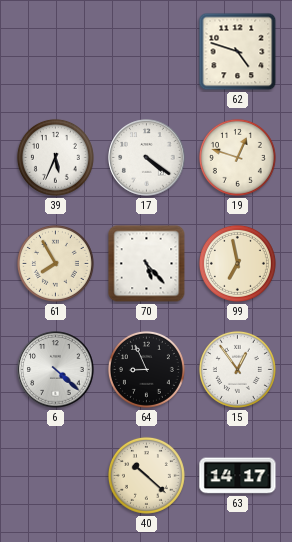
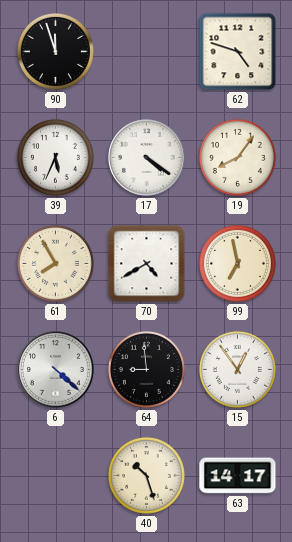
90: none -> 11:57 (55, 51)
19: 12:48 -> 8:06 (237, 157)
70: 5:23 -> 4:40 (147, 264)
64: 8:56 -> 8:59 (146, 369)
40: 10:22 -> 10:27 (146, 475)
